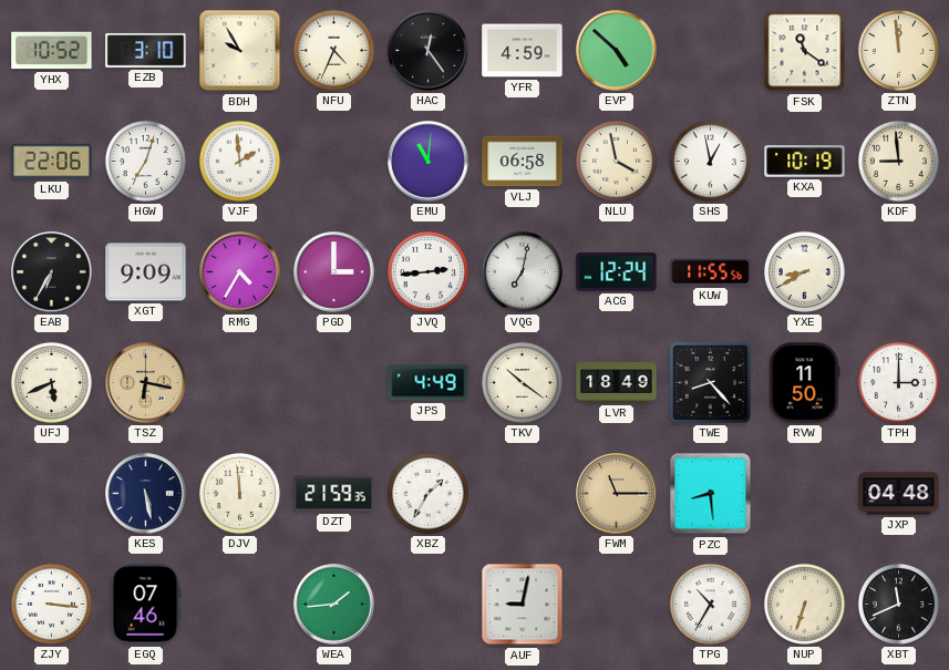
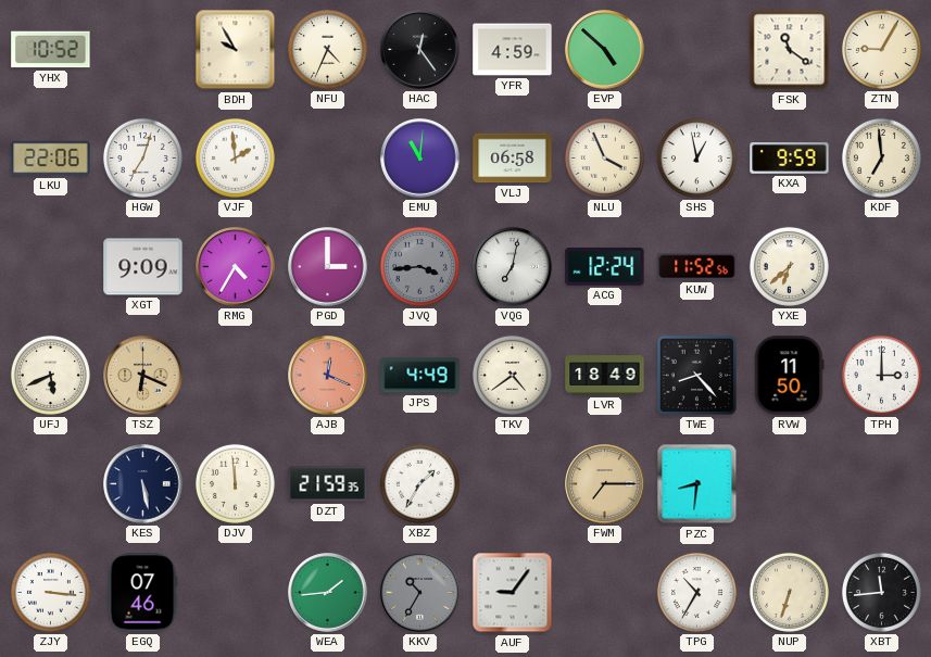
EZB: 3:10 -> none (146, 50)
ZTN: 11:59 -> 9:05 (881, 49)
NLU: 3:58 -> 3:56 (604, 157)
KXA: 10:19 -> 9:59 (790, 159)
KDF: 8:59 -> 6:59 (881, 157)
EAB: 6:35 -> none (52, 272)
JVQ: 2:44 -> 3:44 (419, 266)
JVQ dial: white -> grey (419, 266)
KUW: 11:55 -> 11:52 (697, 267)
YXE: 8:40 -> 6:38 (789, 266)
TSZ: 6:17 -> 6:19 (143, 376)
AJB: none -> 12:19 (328, 376)
TKV: 10:21 -> 4:39 (512, 375)
FWM: 11:15 -> 7:15 (605, 484)
PZC: 8:29 -> 8:31 (697, 484)
JXP: 04:48 -> none (899, 494)
KKV: none -> 10:35 (420, 593)
AUF: 9:02 -> 9:06 (513, 593)
XBT: 11:41 -> 11:44 (881, 592)
